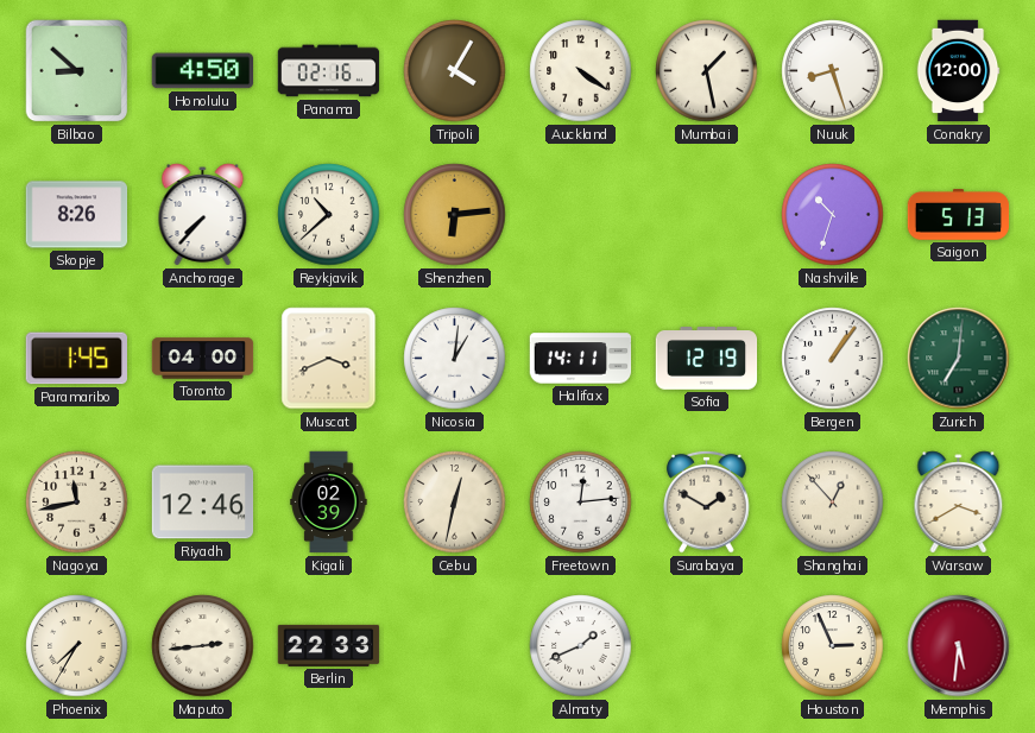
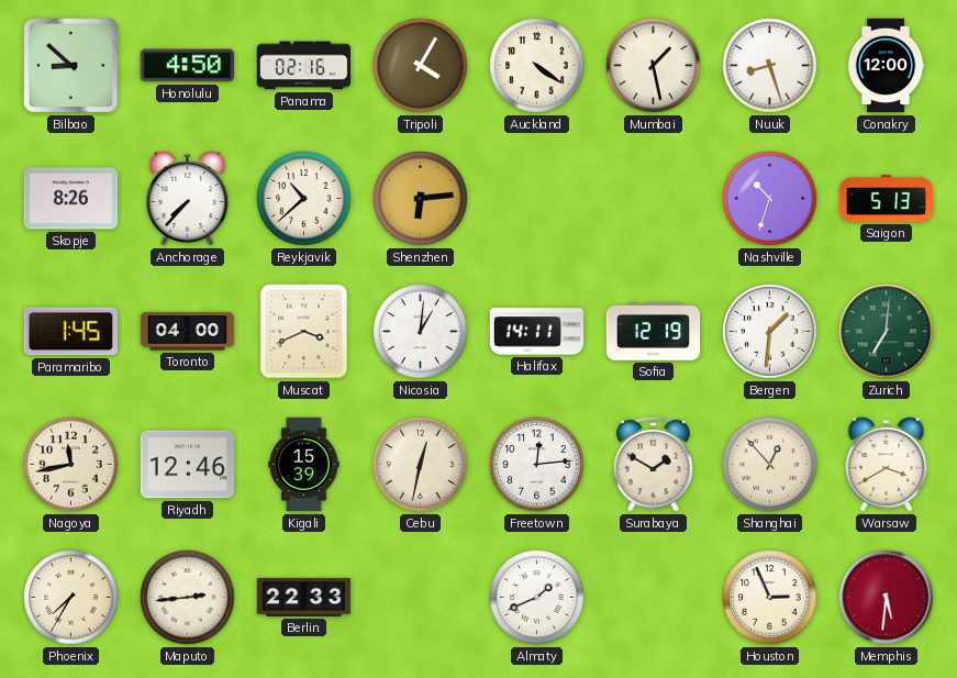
Bergen: 1:06 -> 1:31 (770, 332)
Kigali: 02:39 -> 15:39 (304, 465)
